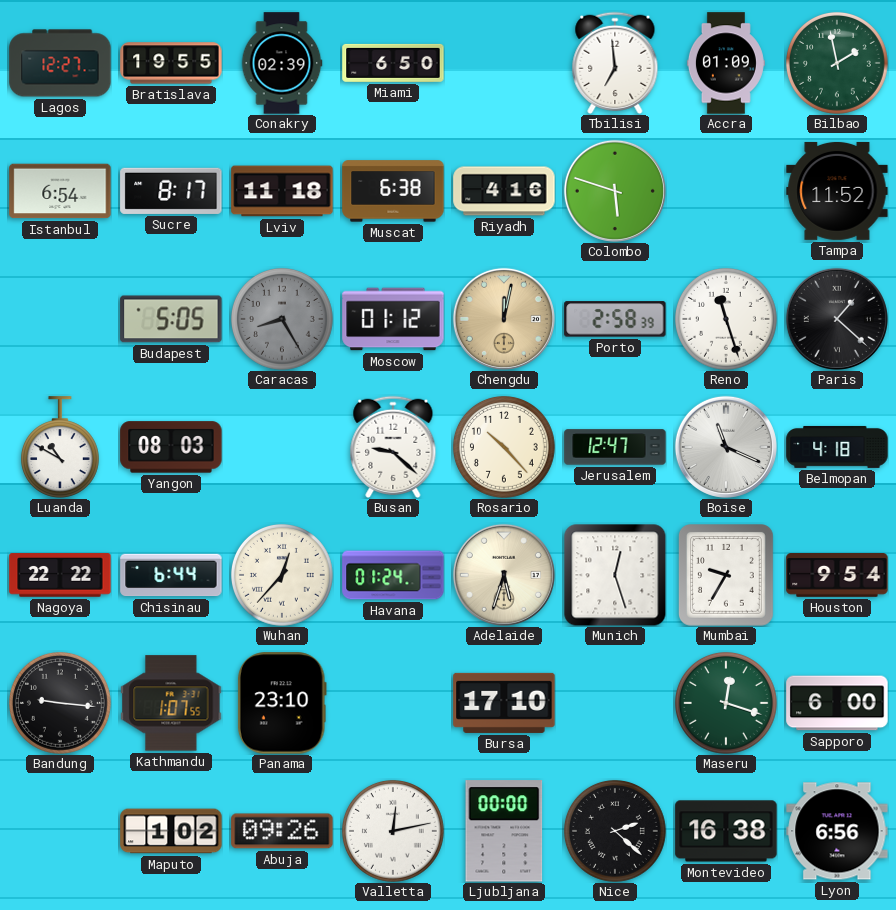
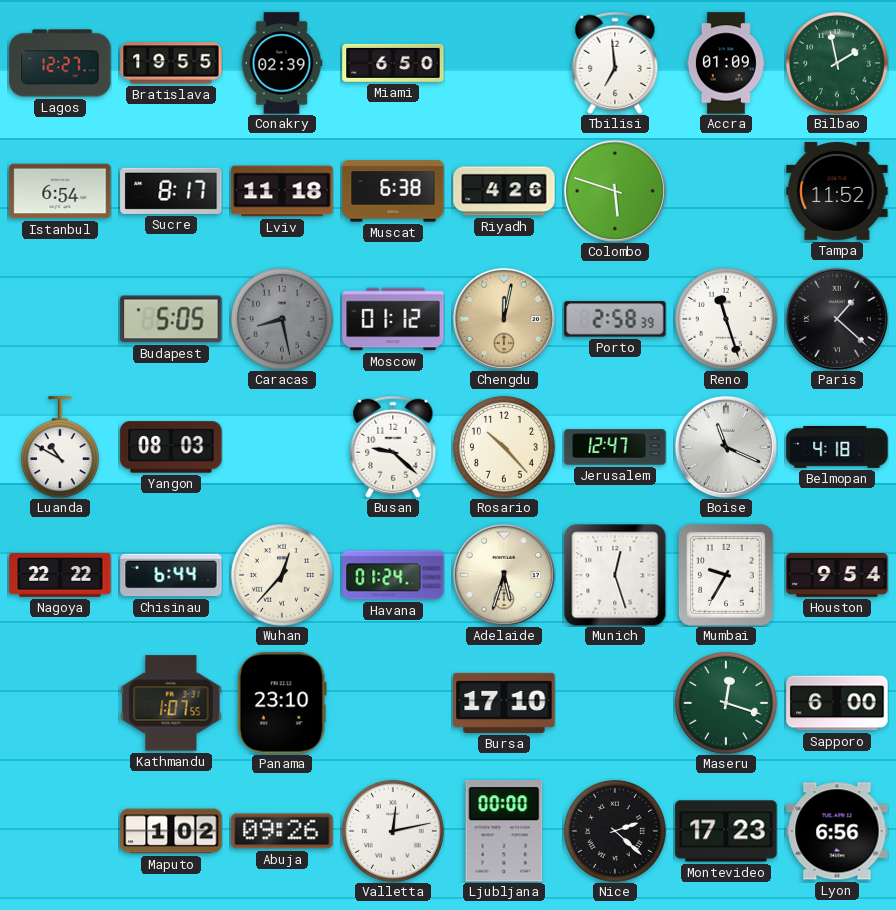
Riyadh: 4:16 -> 4:26 (504, 191)
Caracas: 8:25 -> 8:28 (282, 319)
Bandung: 9:16 -> none (60, 703)
Montevideo: 16:38 -> 17:23 (726, 831)
